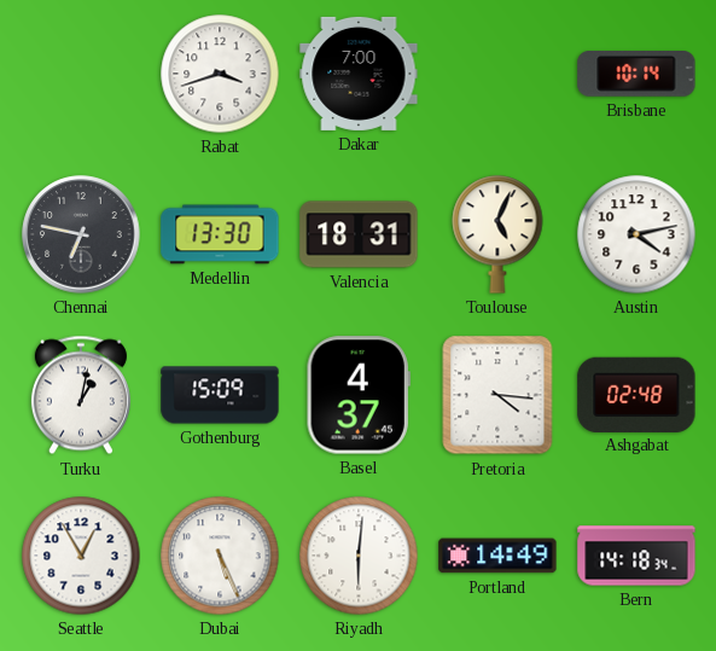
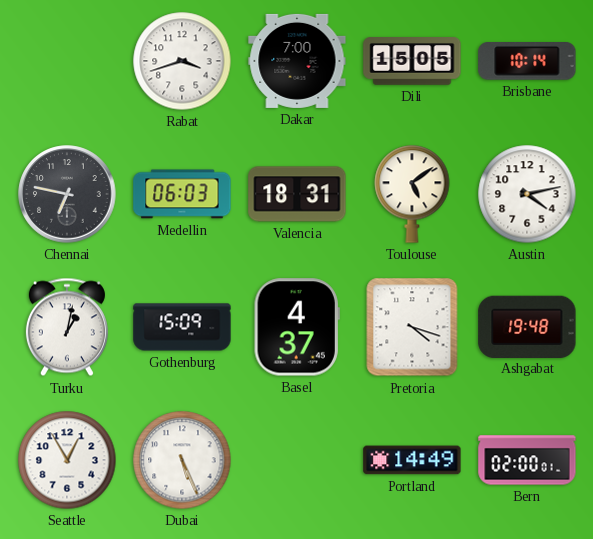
Dili: none -> 15:05 (412, 61)
Medellin: 13:30 -> 06:03 (182, 194)
Toulouse: 5:04 -> 5:09 (412, 194)
Pretoria: 4:16 -> 4:18 (412, 327)
Ashgabat: 02:48 -> 19:48 (527, 326)
Riyadh: 6:01 -> none (359, 556)
Bern: 14:18 -> 02:00 (527, 460)
